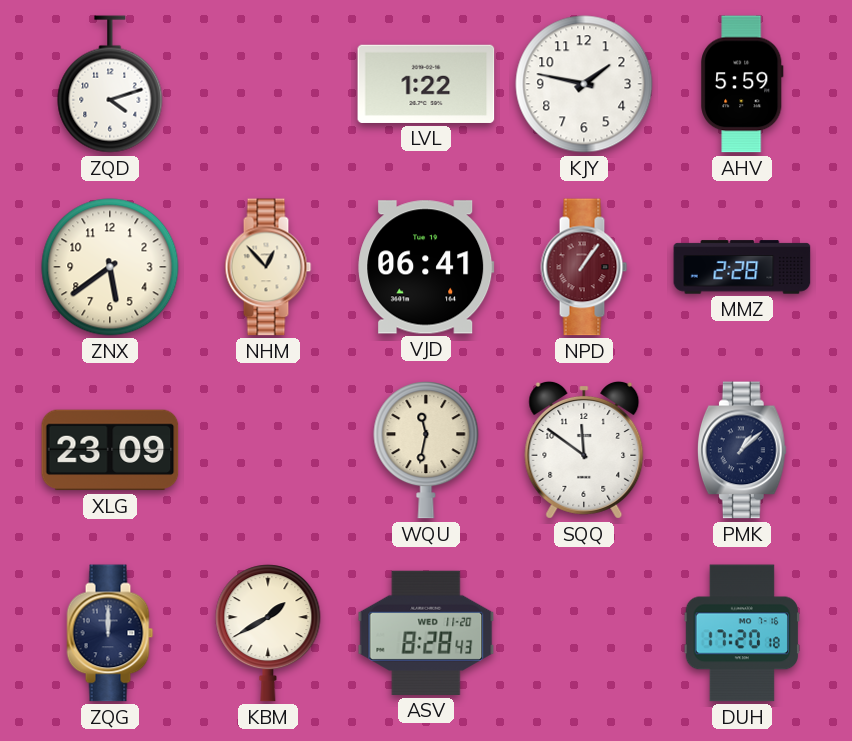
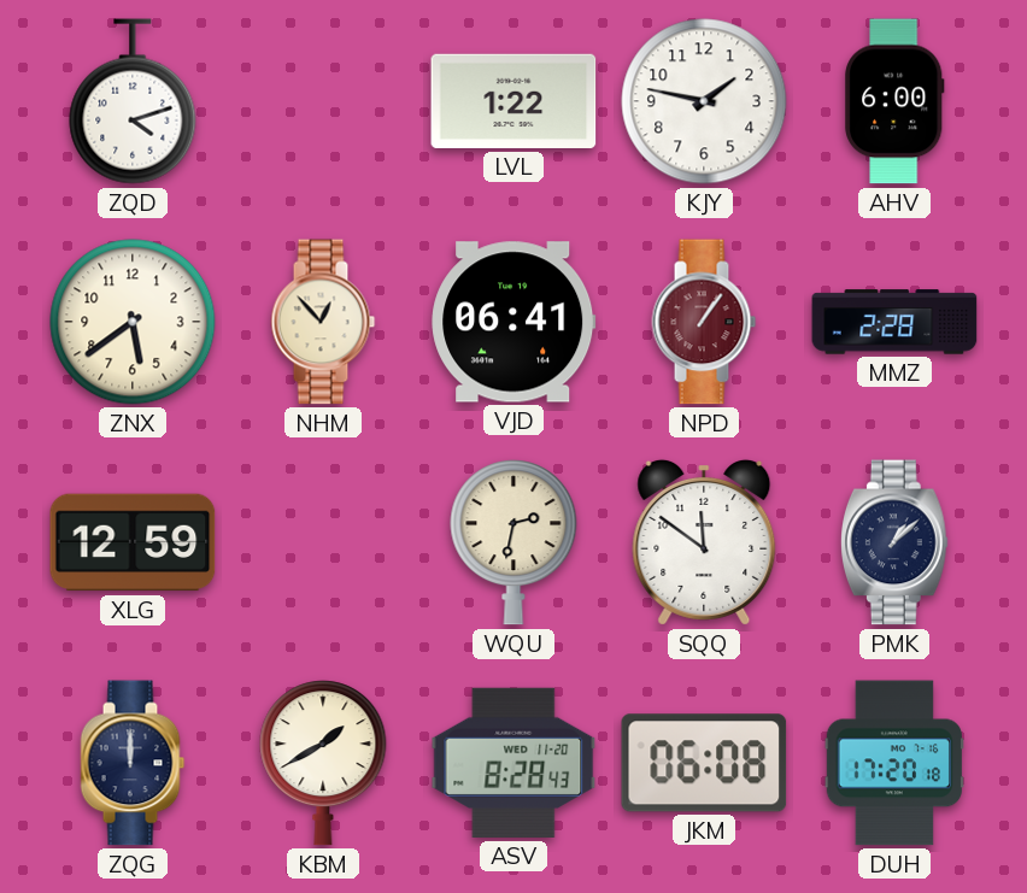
AHV: 5:59 -> 6:00 (896, 101)
XLG: 23:09 -> 12:59 (133, 542)
WQU: 11:32 -> 2:32 (513, 542)
JKM: none -> 06:08 (704, 763)
